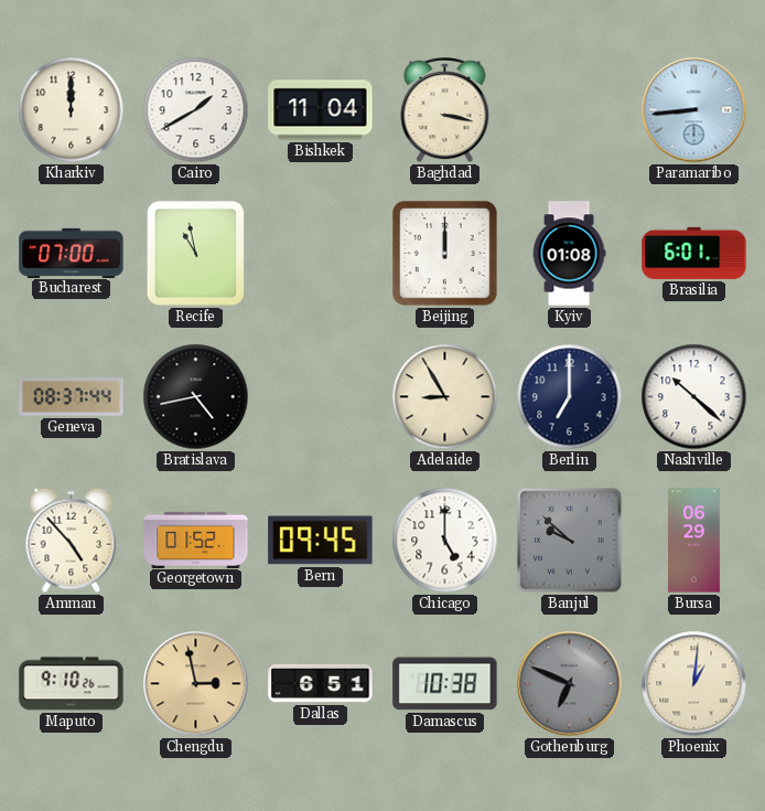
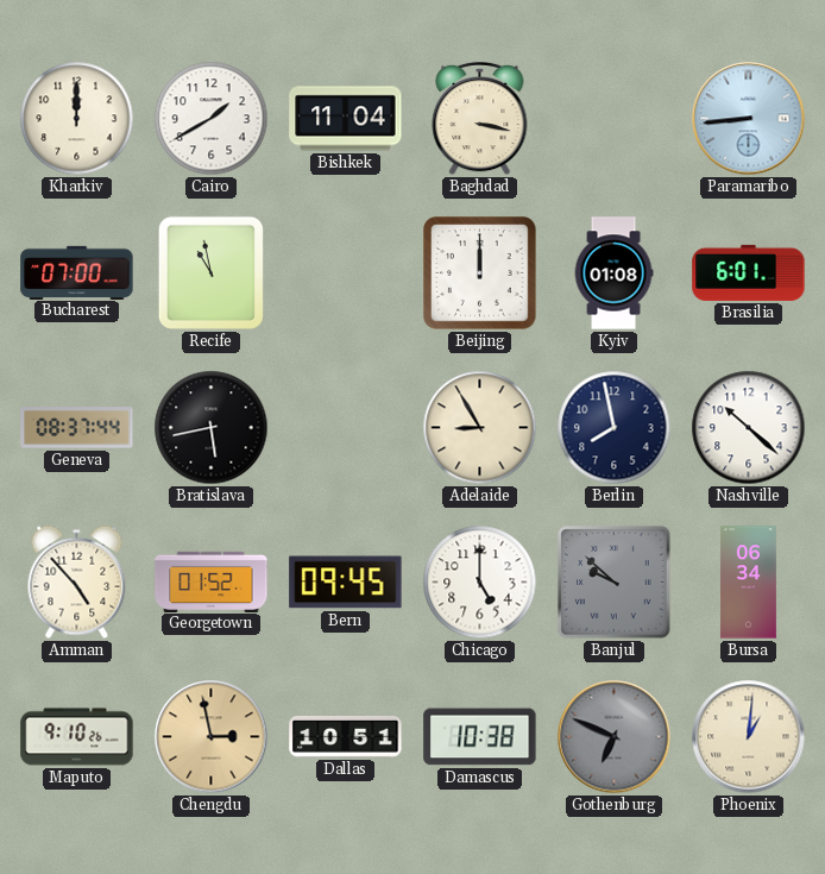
Bratislava: 4:43 -> 5:43 (212, 428)
Berlin: 7:00 -> 7:58 (615, 428)
Bursa: 06:29 -> 06:34 (748, 583)
Dallas: 6:51 -> 10:51 (346, 736)
